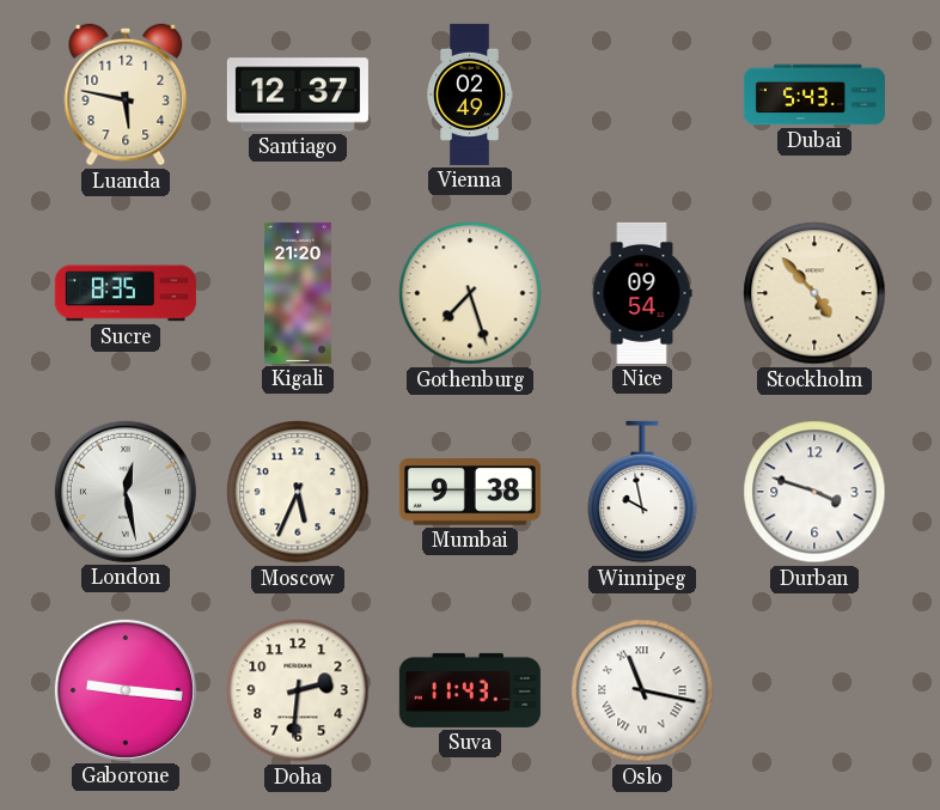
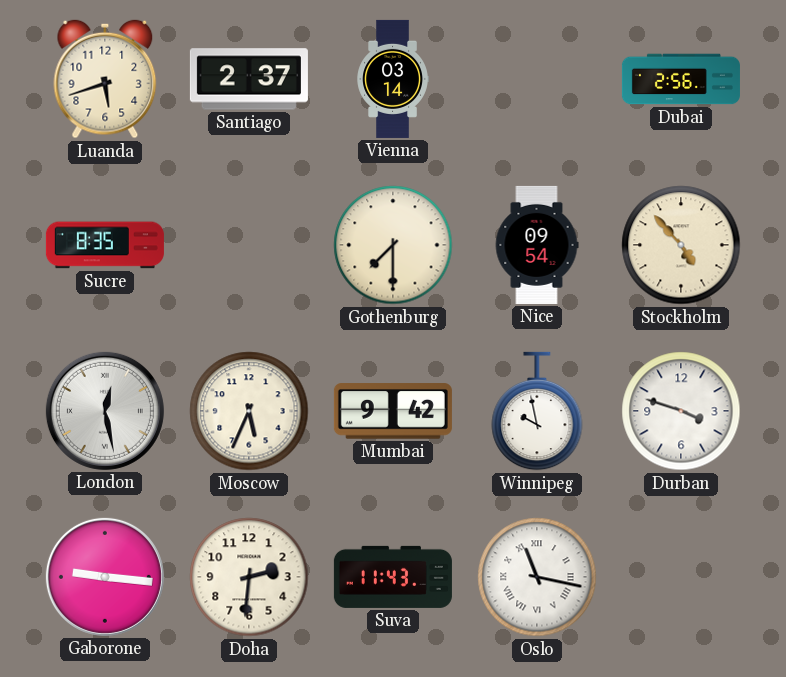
Luanda: 5:47 -> 5:42 (105, 79)
Santiago: 12:37 -> 2:37 (249, 79)
Vienna: 02:49 -> 03:14 (393, 79)
Dubai: 5:43 -> 2:56 (681, 79)
Kigali: 21:20 -> none (298, 293)
Gothenburg: 7:27 -> 7:30 (393, 245)
Mumbai: 9:38 -> 9:42 (393, 411)
